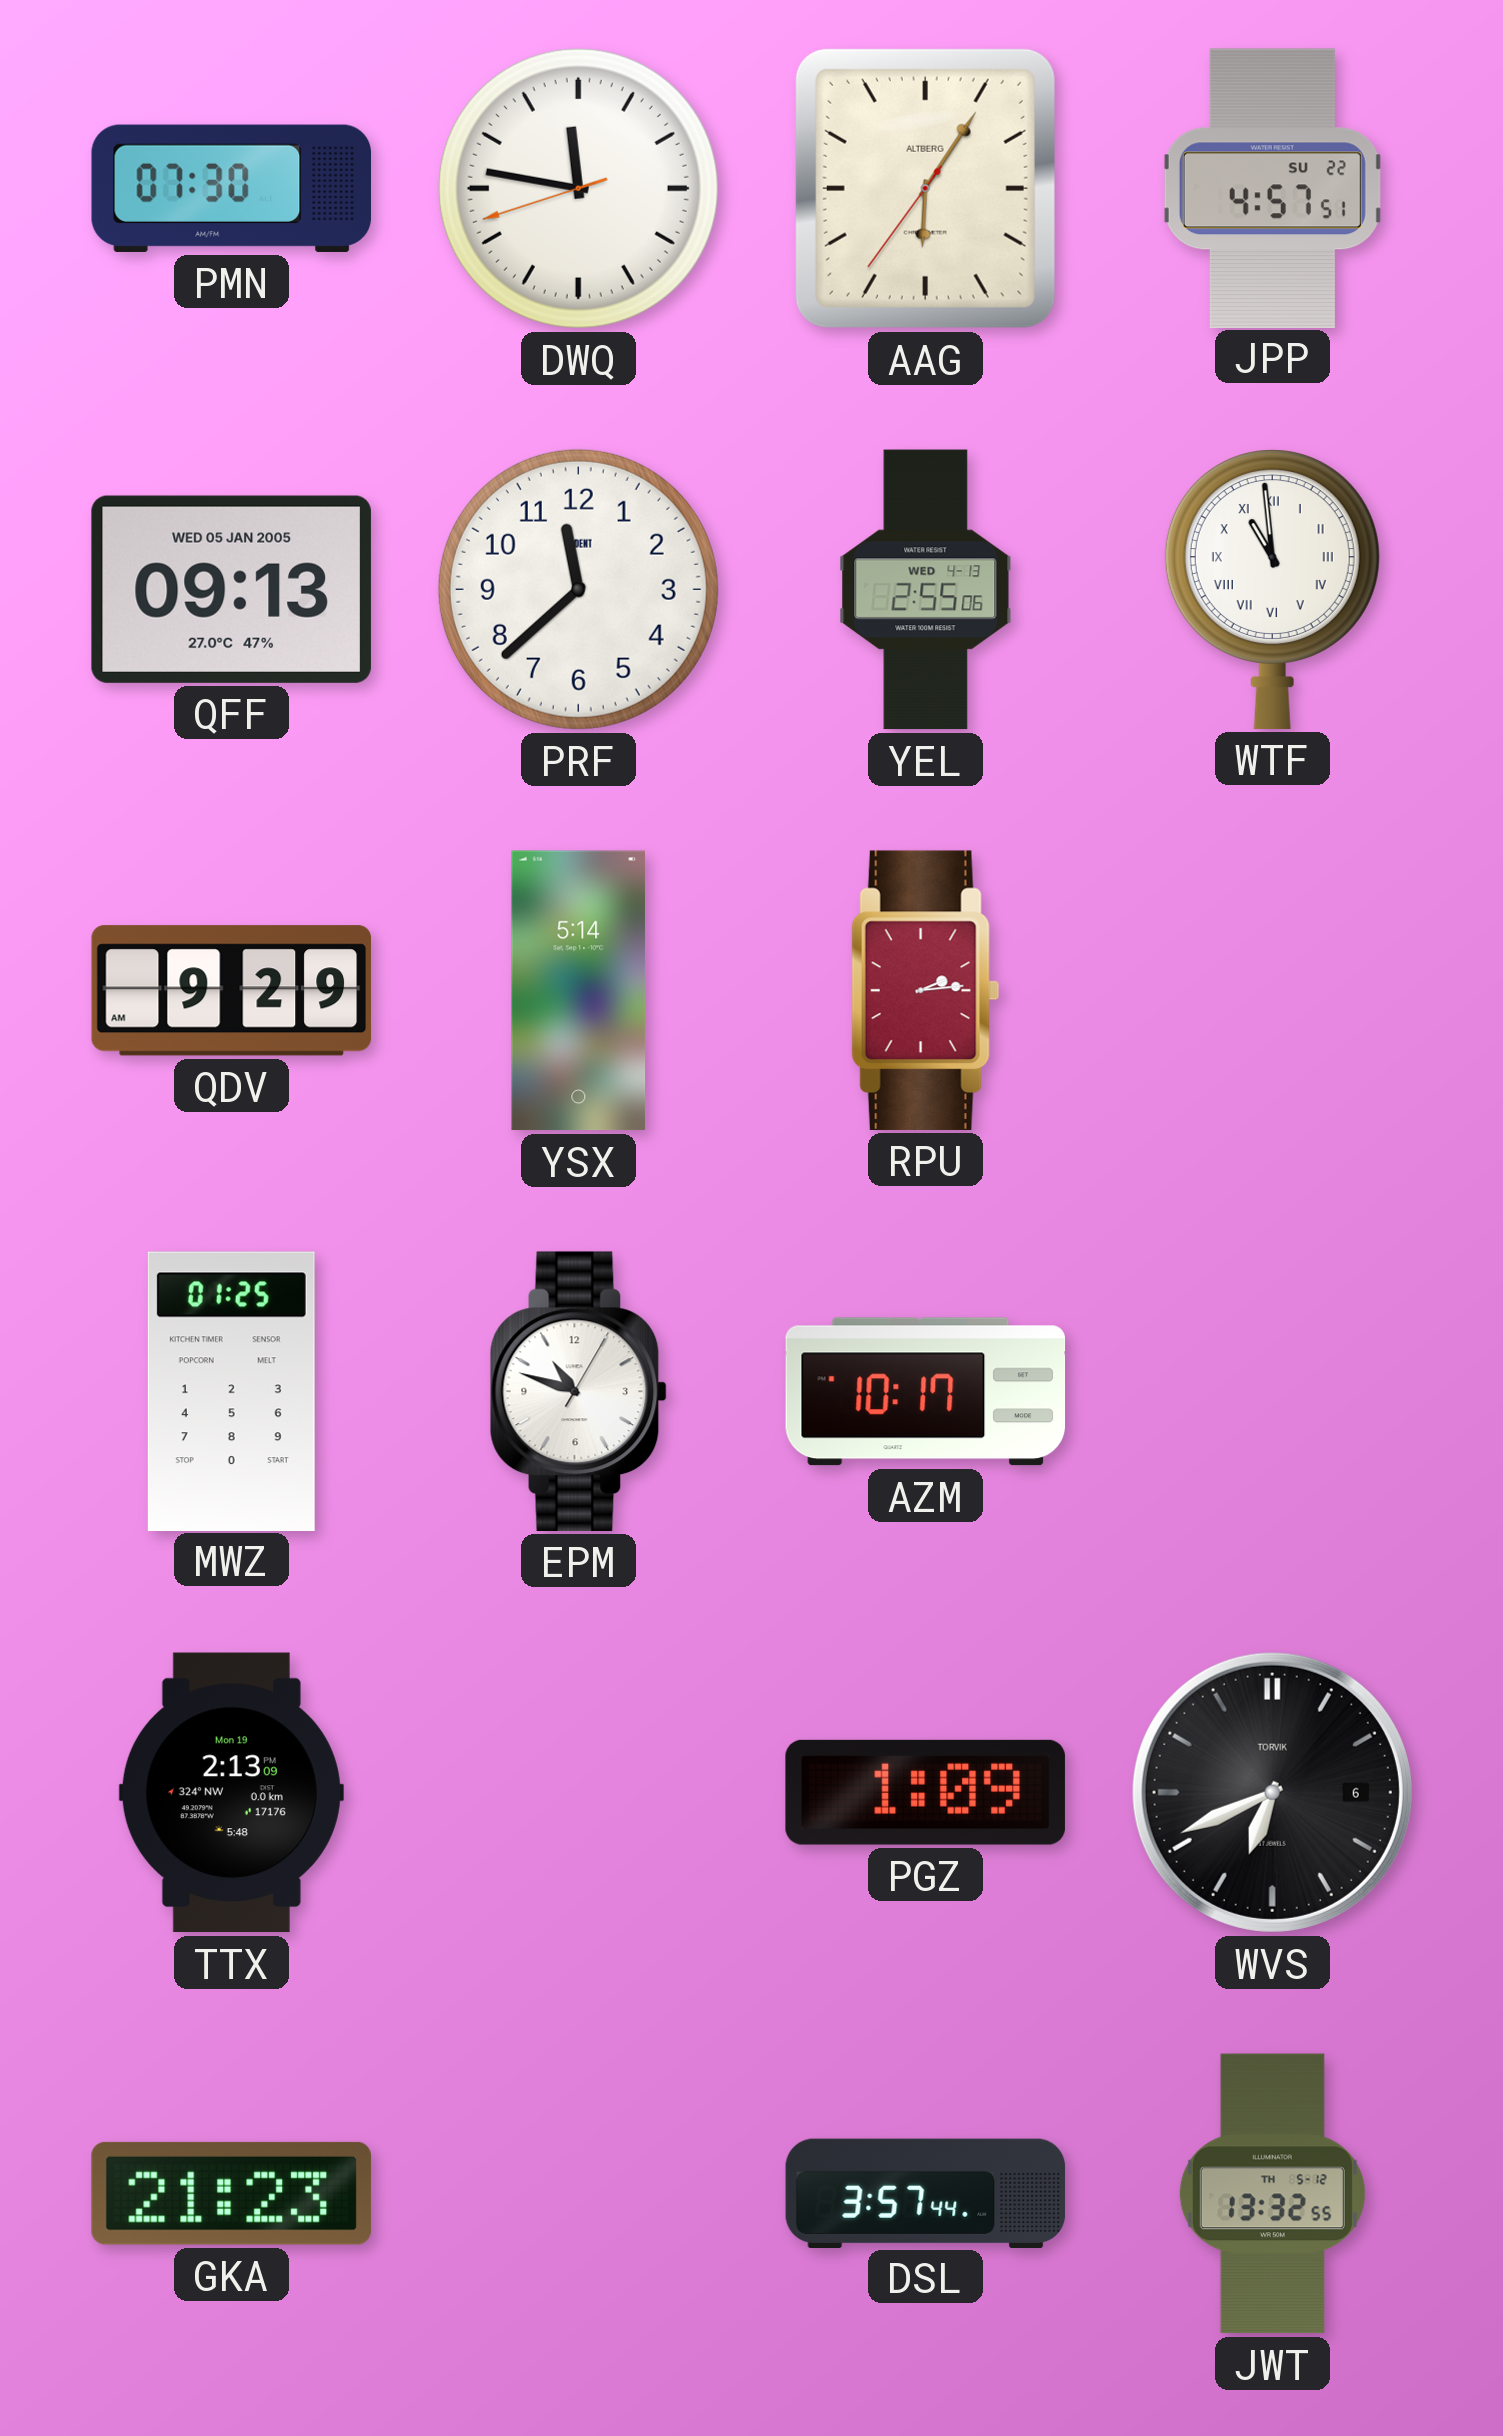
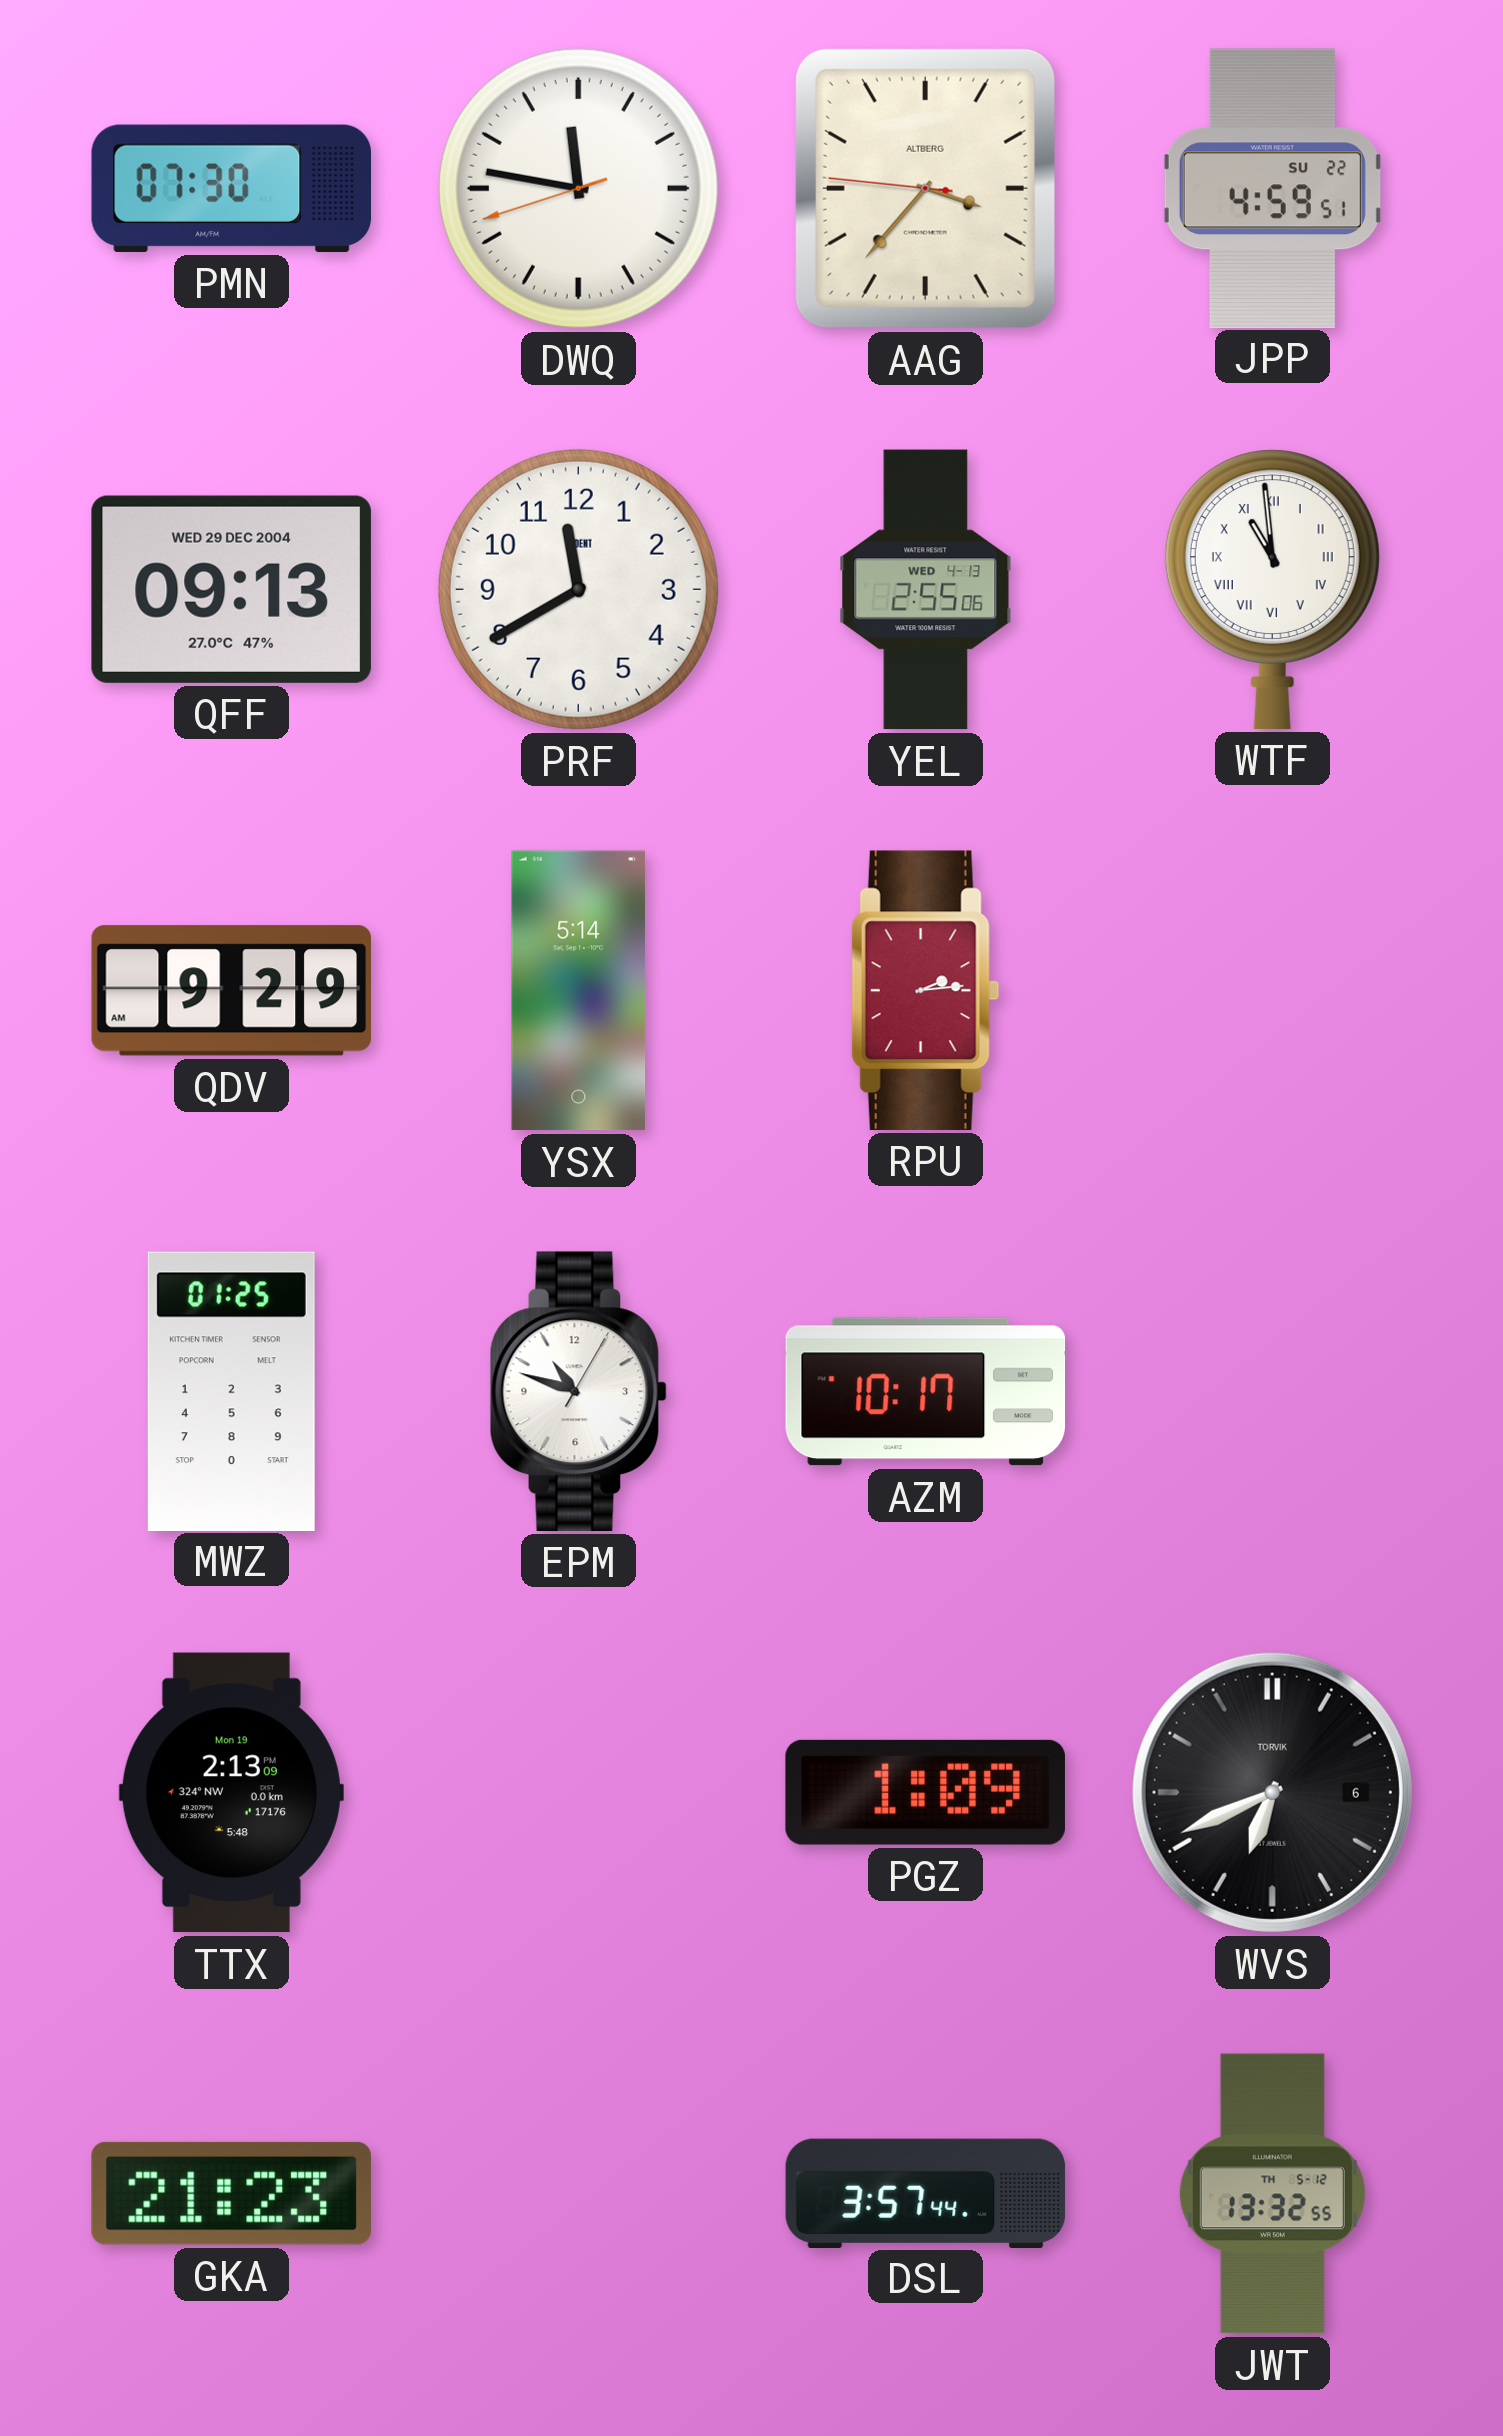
AAG: 6:05 -> 3:36 (925, 188)
JPP: 4:57 -> 4:59 (1272, 188)
QFF date: WED 05 JAN 2005 -> WED 29 DEC 2004 (231, 589)
PRF: 11:38 -> 11:40 (578, 589)
